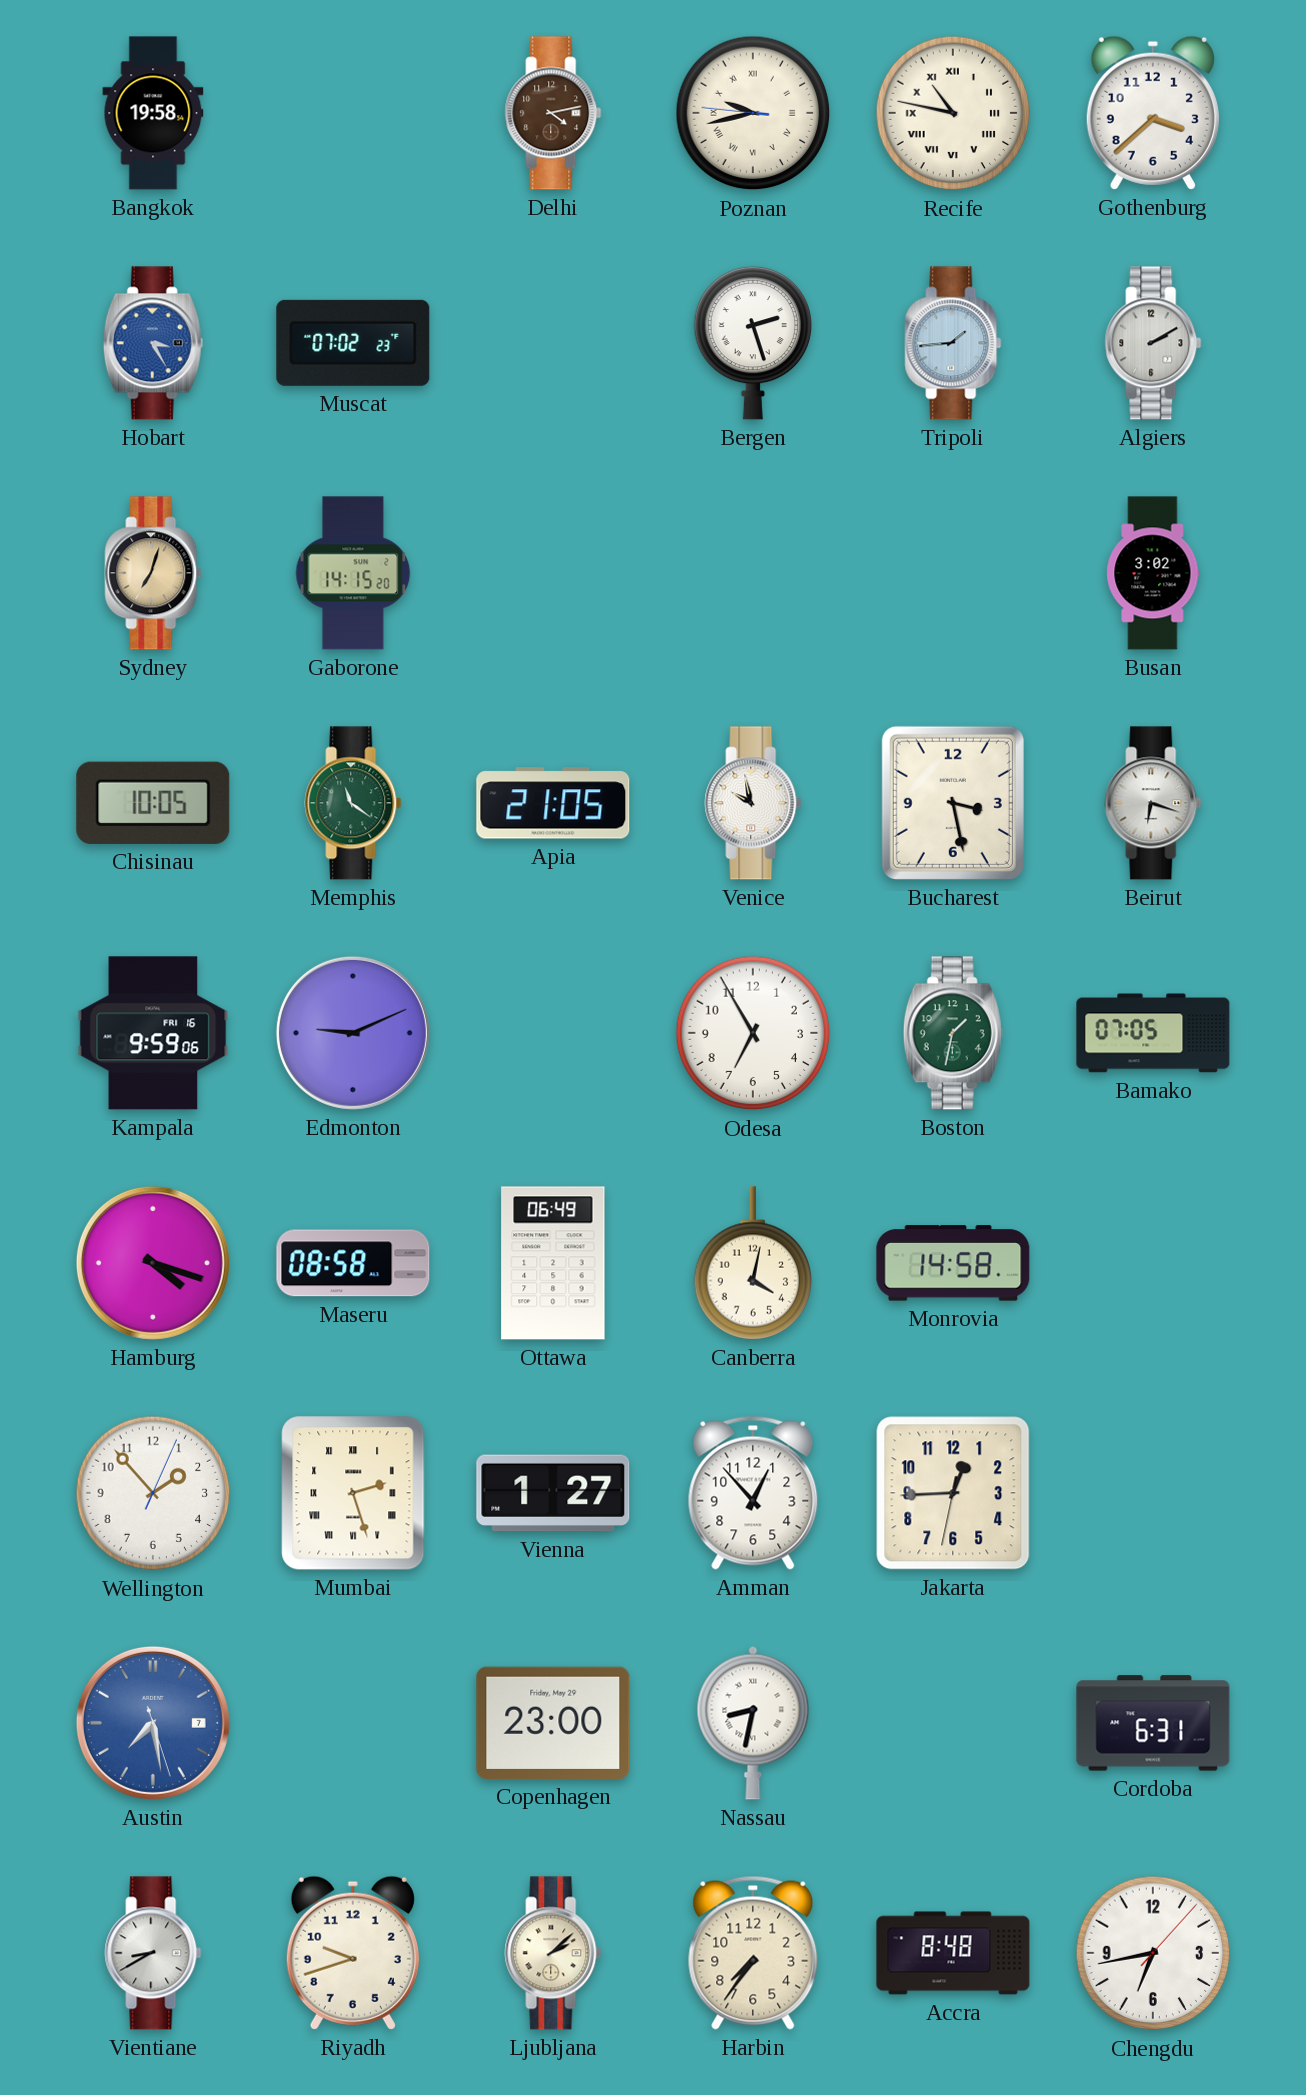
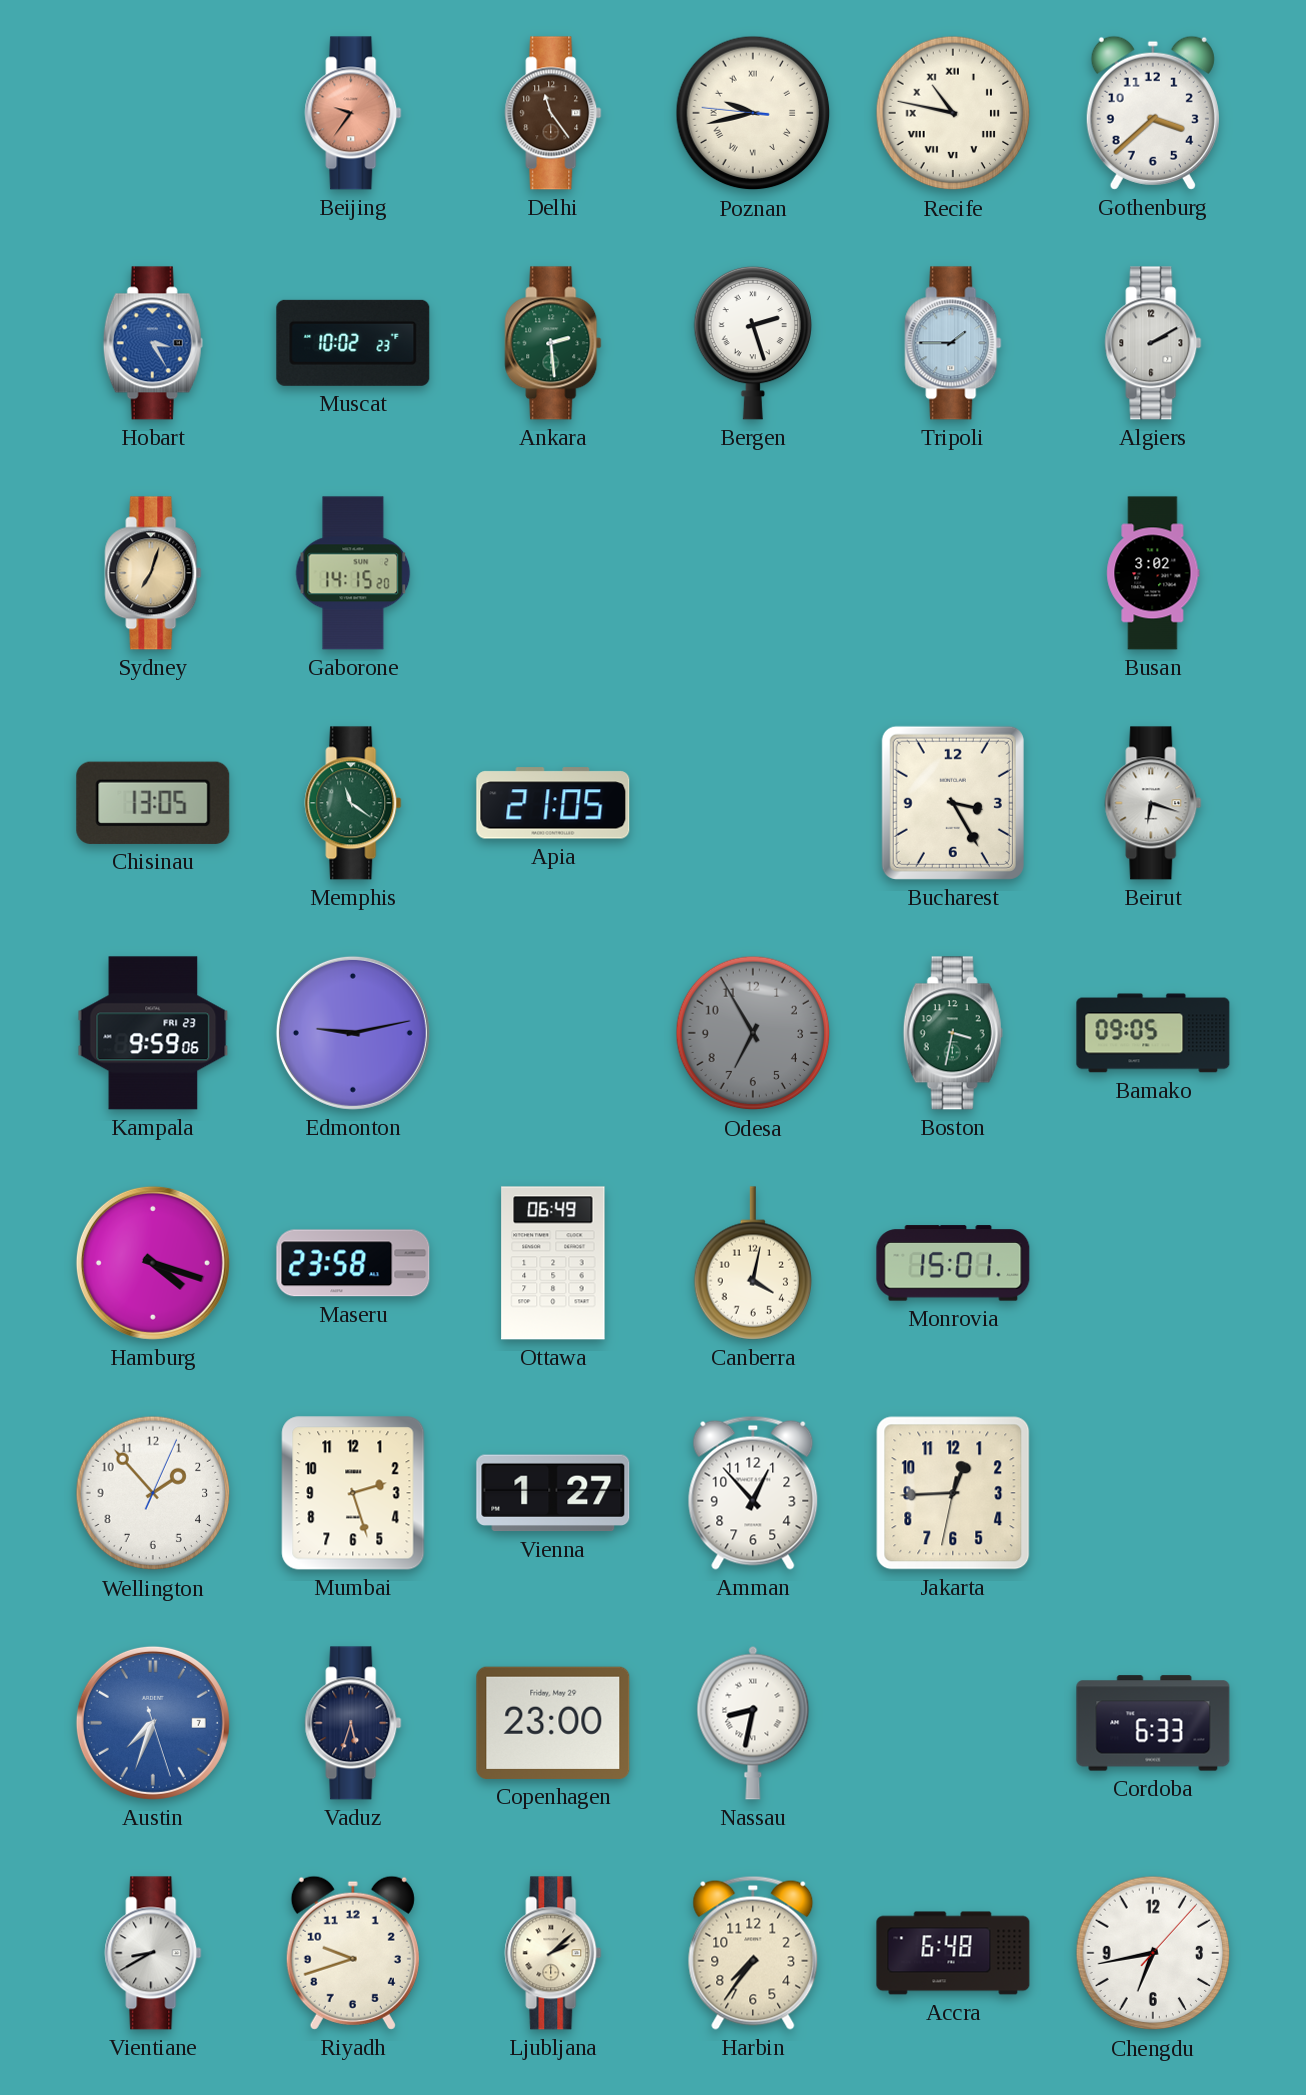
Bangkok: 19:58 -> none (153, 113)
Beijing: none -> 9:36 (353, 113)
Delhi: 4:13 -> 11:24 (553, 113)
Muscat: 07:02 -> 10:02 (353, 343)
Ankara: none -> 2:29 (553, 343)
Tripoli: 1:44 -> 1:45 (953, 343)
Chisinau: 10:05 -> 13:05 (153, 803)
Venice: 9:58 -> none (753, 803)
Bucharest: 3:28 -> 3:25 (953, 803)
Kampala date: FRI 16 -> FRI 23 (153, 1033)
Edmonton: 9:11 -> 9:13 (353, 1033)
Odesa dial: white -> grey (753, 1033)
Boston: 1:32 -> 3:32 (953, 1033)
Bamako: 07:05 -> 09:05 (1153, 1033)
Maseru: 08:58 -> 23:58 (353, 1263)
Monrovia: 14:58 -> 15:01 (953, 1263)
Mumbai numerals: Roman -> Arabic (353, 1493)
Austin: 7:28 -> 7:33 (153, 1723)
Vaduz: none -> 5:33 (353, 1723)
Cordoba: 6:31 -> 6:33 (1153, 1723)
Accra: 8:48 -> 6:48 (953, 1953)
